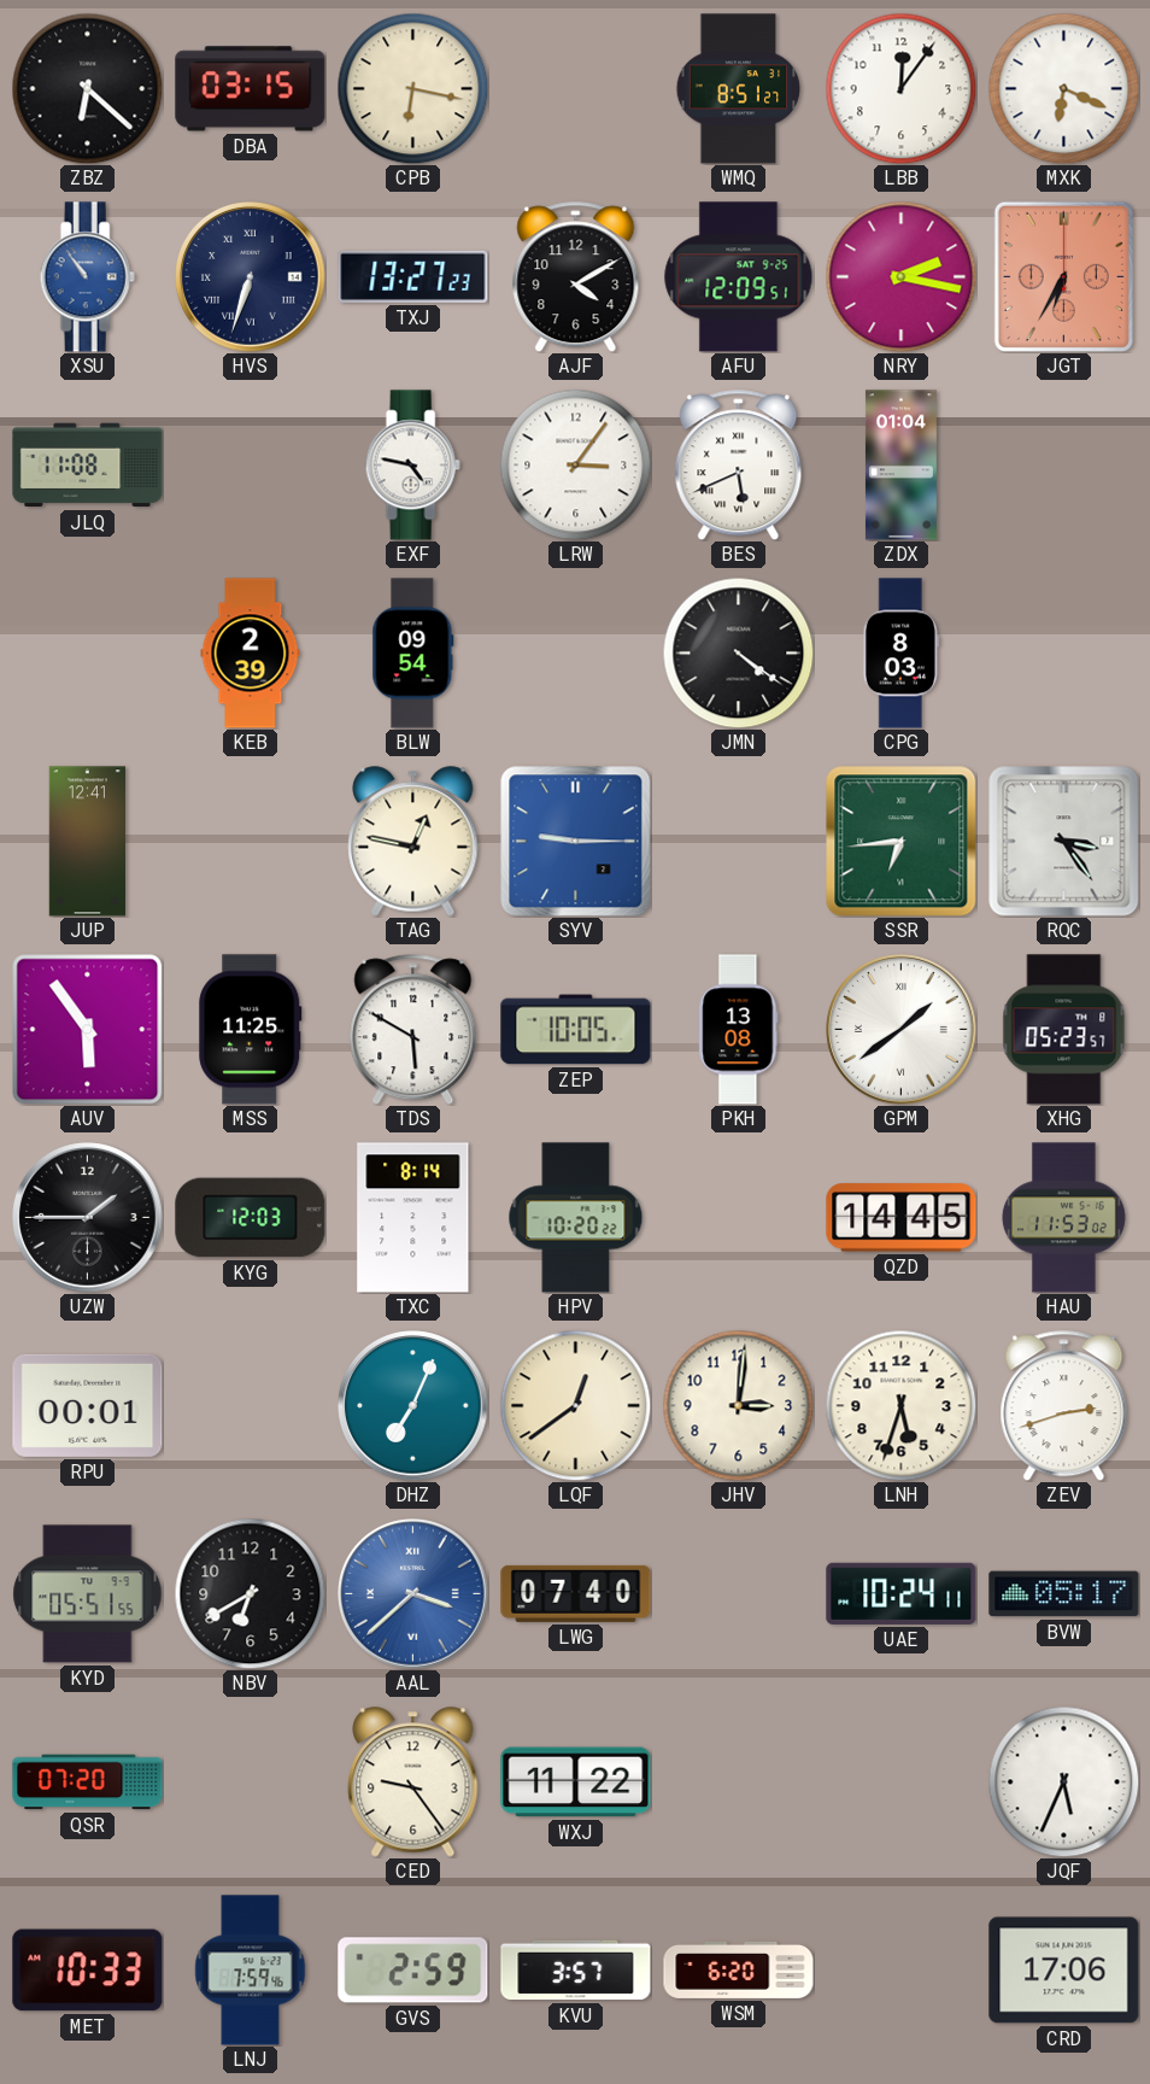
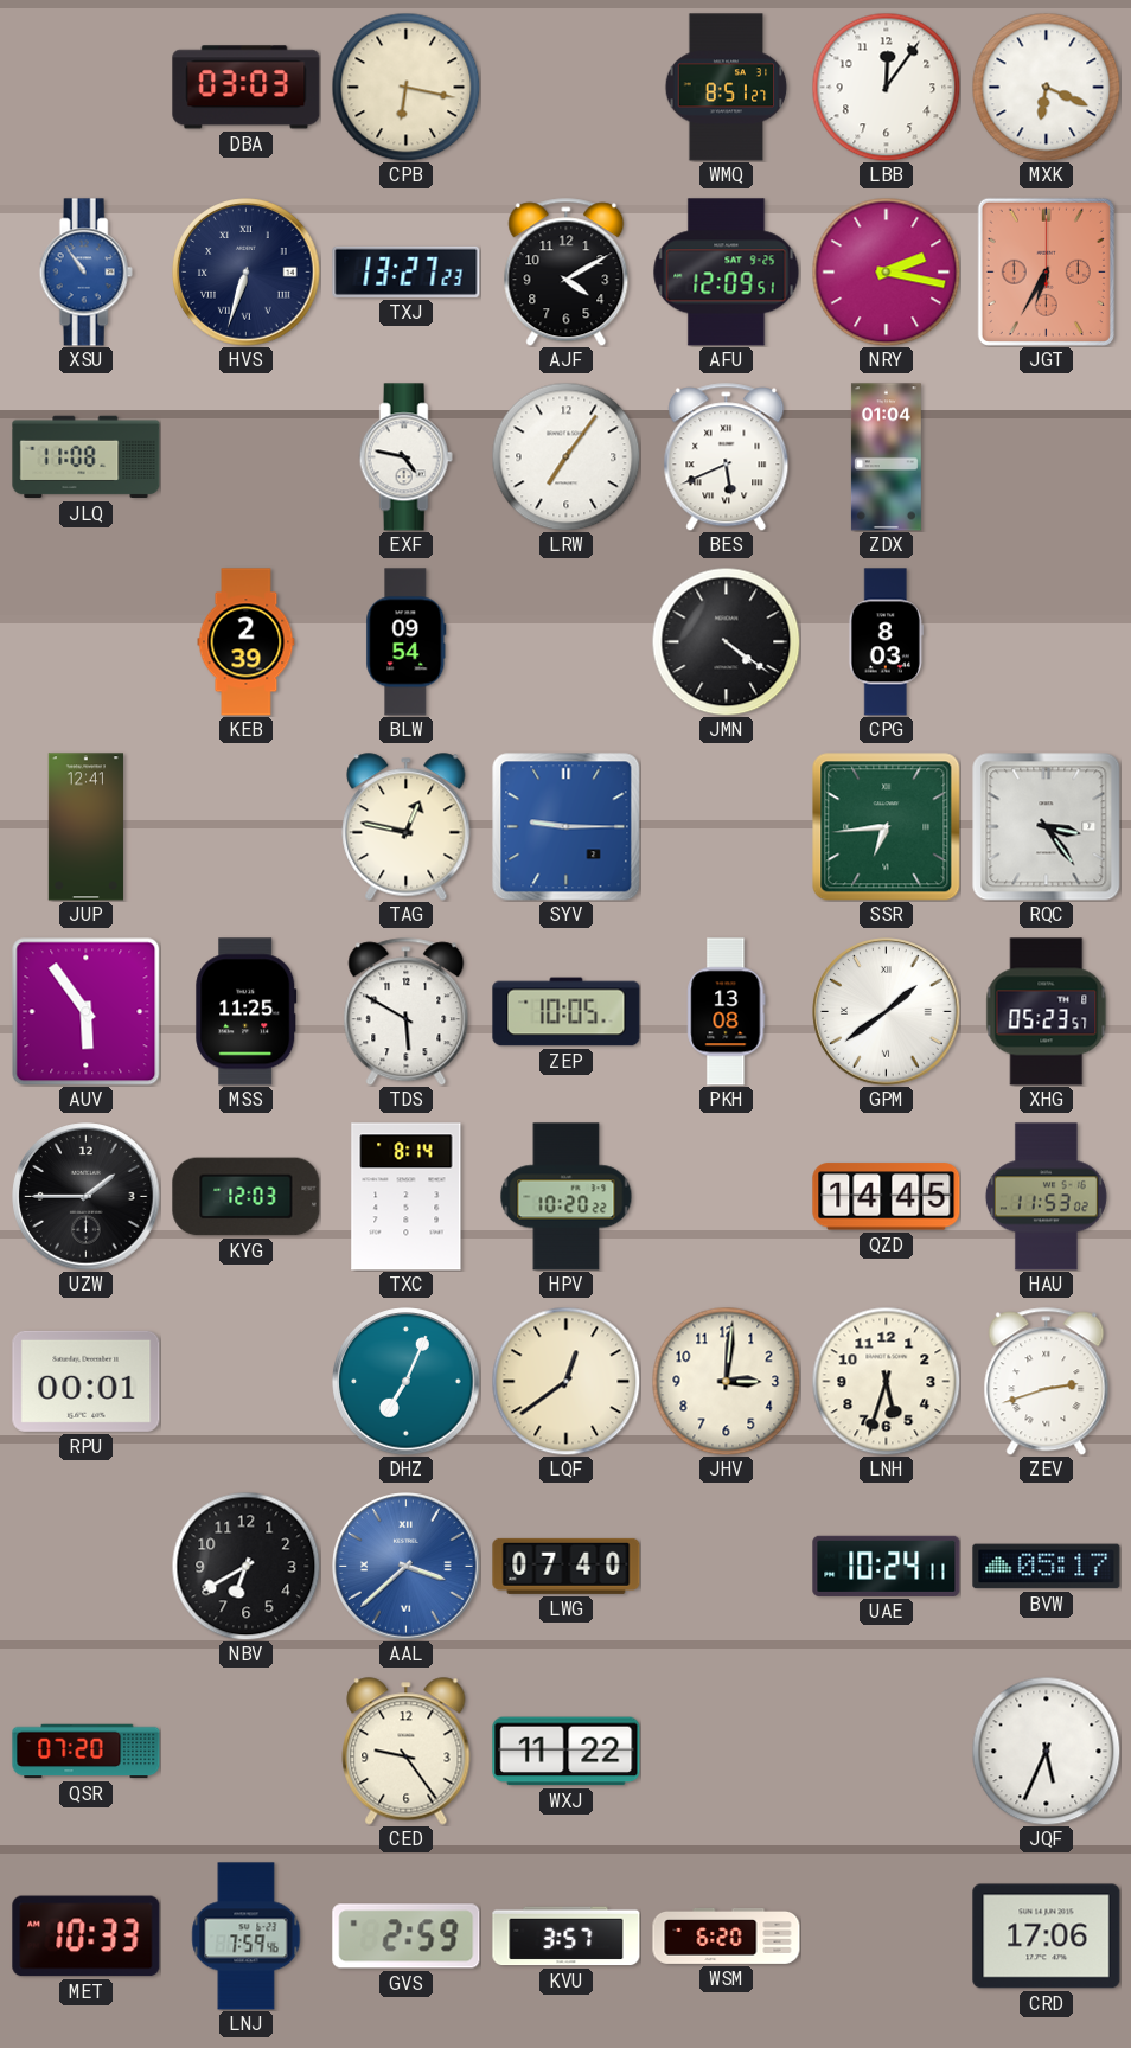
ZBZ: 6:22 -> none (87, 88)
DBA: 03:15 -> 03:03 (247, 88)
LRW: 3:06 -> 7:06 (565, 456)
KYD: 05:51 -> none (88, 1594)
